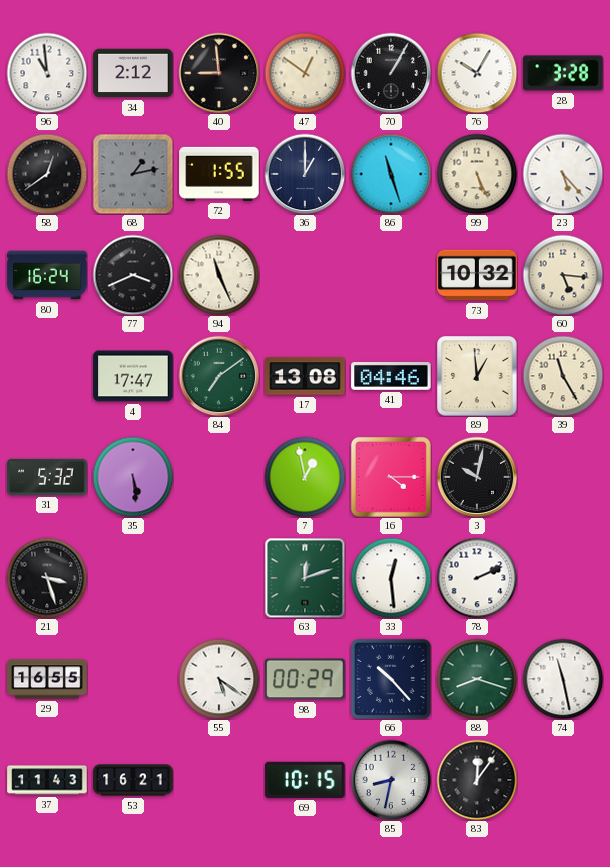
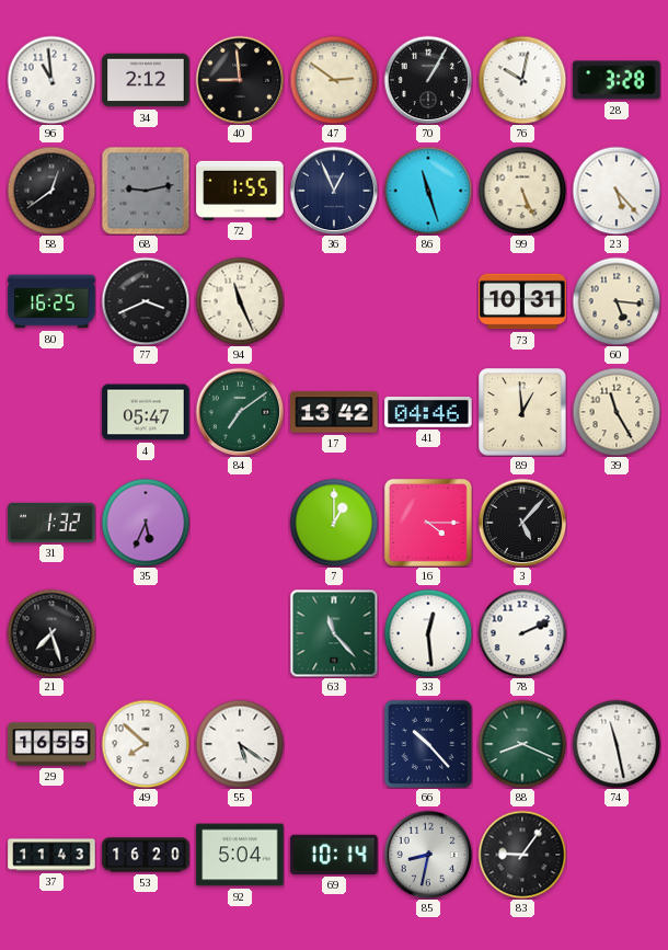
47: 12:51 -> 2:51 (334, 80)
76: 10:05 -> 10:02 (522, 80)
68: 1:13 -> 9:13 (146, 191)
36: 1:00 -> 12:56 (334, 191)
80: 16:24 -> 16:25 (51, 301)
73: 10:32 -> 10:31 (522, 301)
4: 17:47 -> 05:47 (146, 412)
17: 13:08 -> 13:42 (334, 412)
31: 5:32 -> 1:32 (51, 523)
35: 5:29 -> 5:34 (146, 523)
7: 12:58 -> 1:00 (334, 523)
3: 10:02 -> 5:07 (522, 523)
21: 3:27 -> 7:27 (51, 633)
63: 12:12 -> 11:23 (334, 633)
49: none -> 7:52 (146, 744)
98: 00:29 -> none (305, 679)
88: 8:18 -> 8:19 (522, 744)
53: 16:21 -> 16:20 (146, 855)
92: none -> 5:04 (240, 855)
69: 10:15 -> 10:14 (334, 855)
83: 12:06 -> 9:06 (522, 855)
